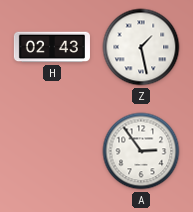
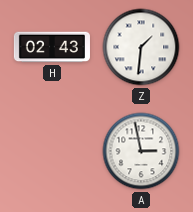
Z: 1:28 -> 1:31 (141, 47)
A: 2:54 -> 2:58 (141, 151)
